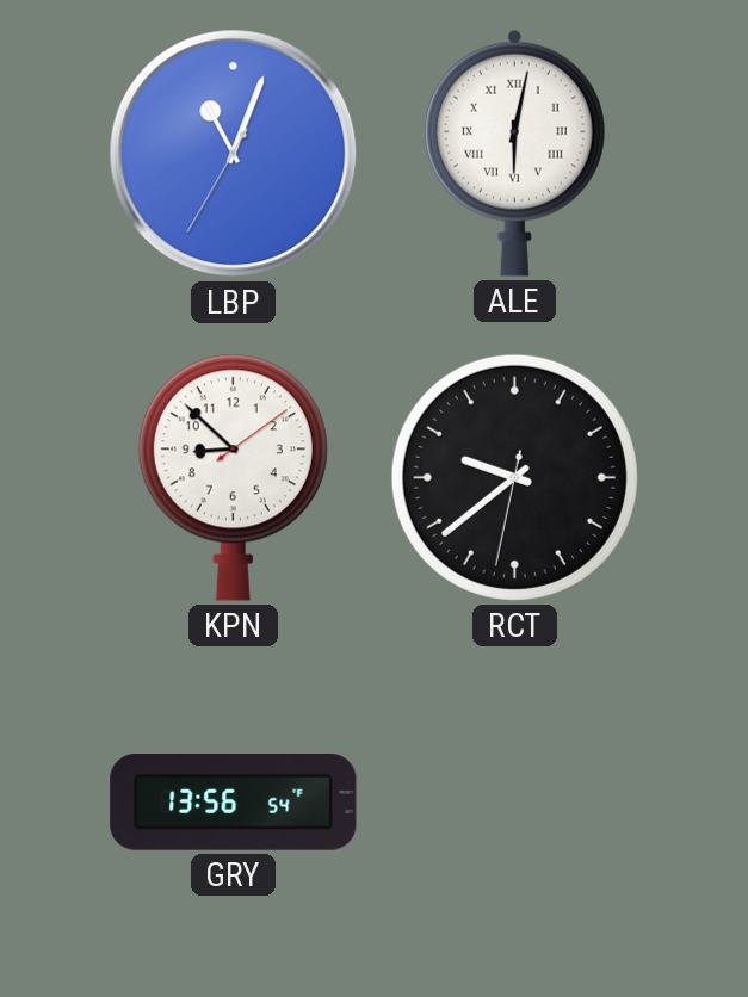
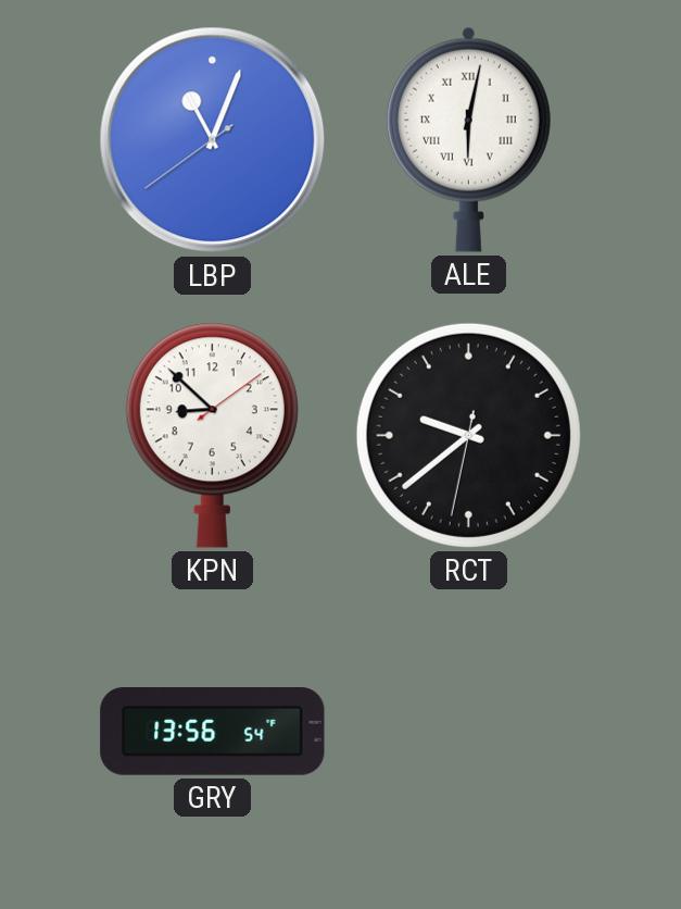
LBP: 11:03:35 -> 11:03:39 (213, 140)
